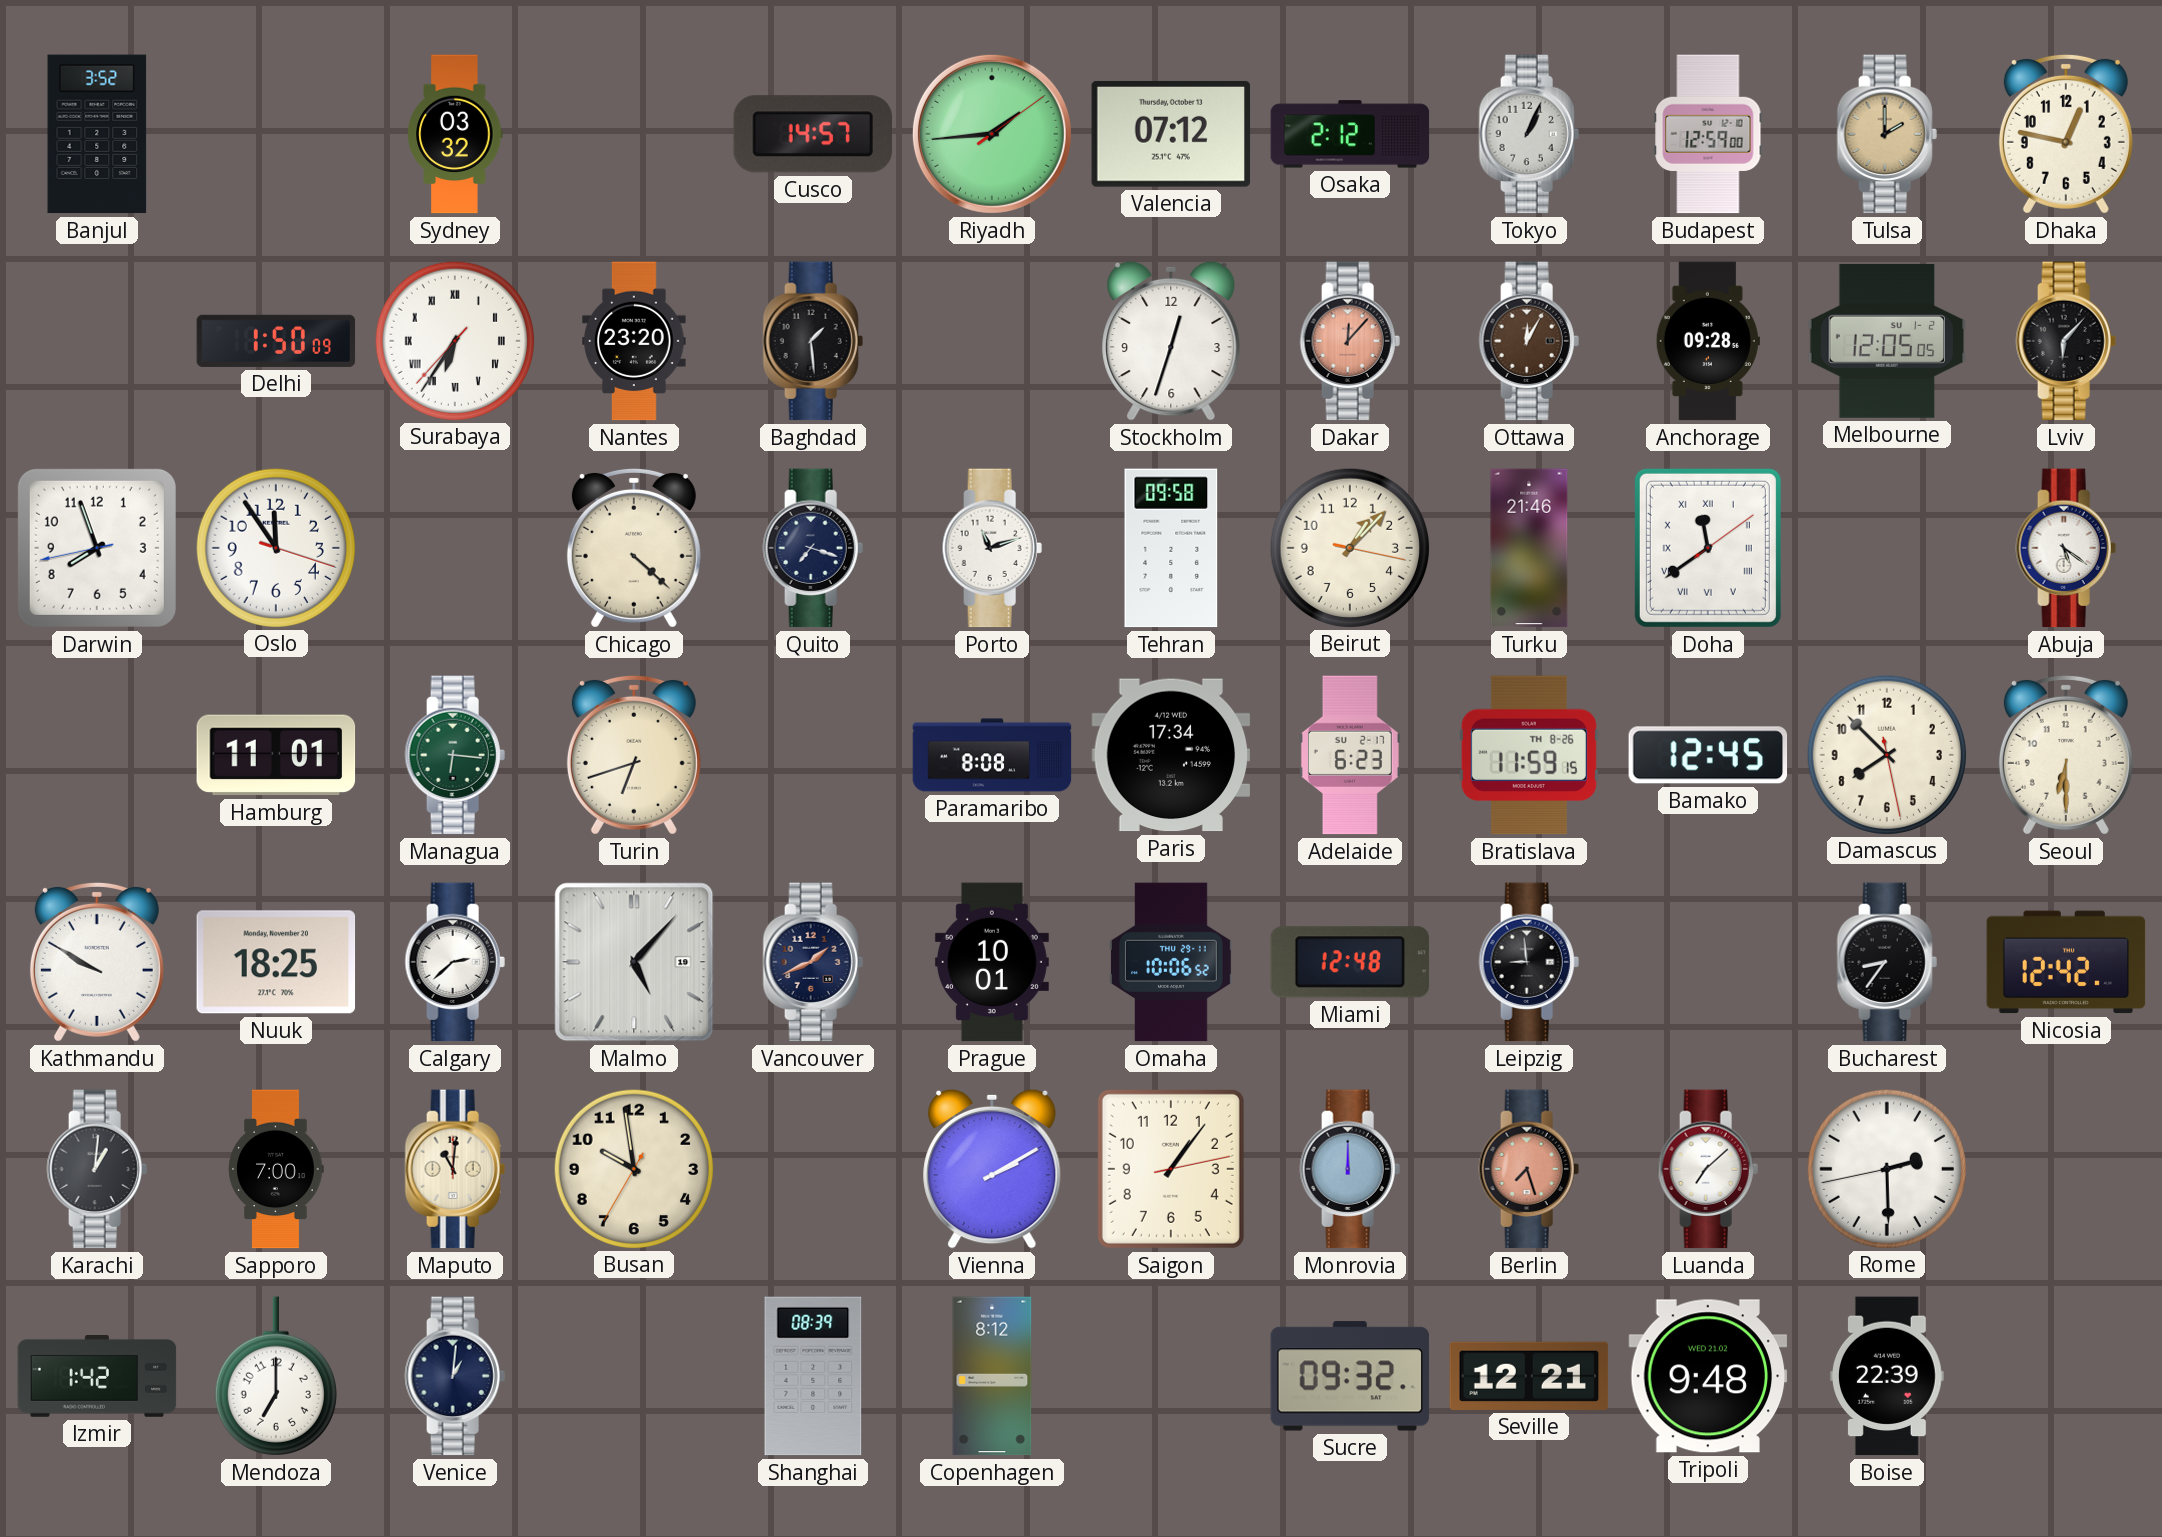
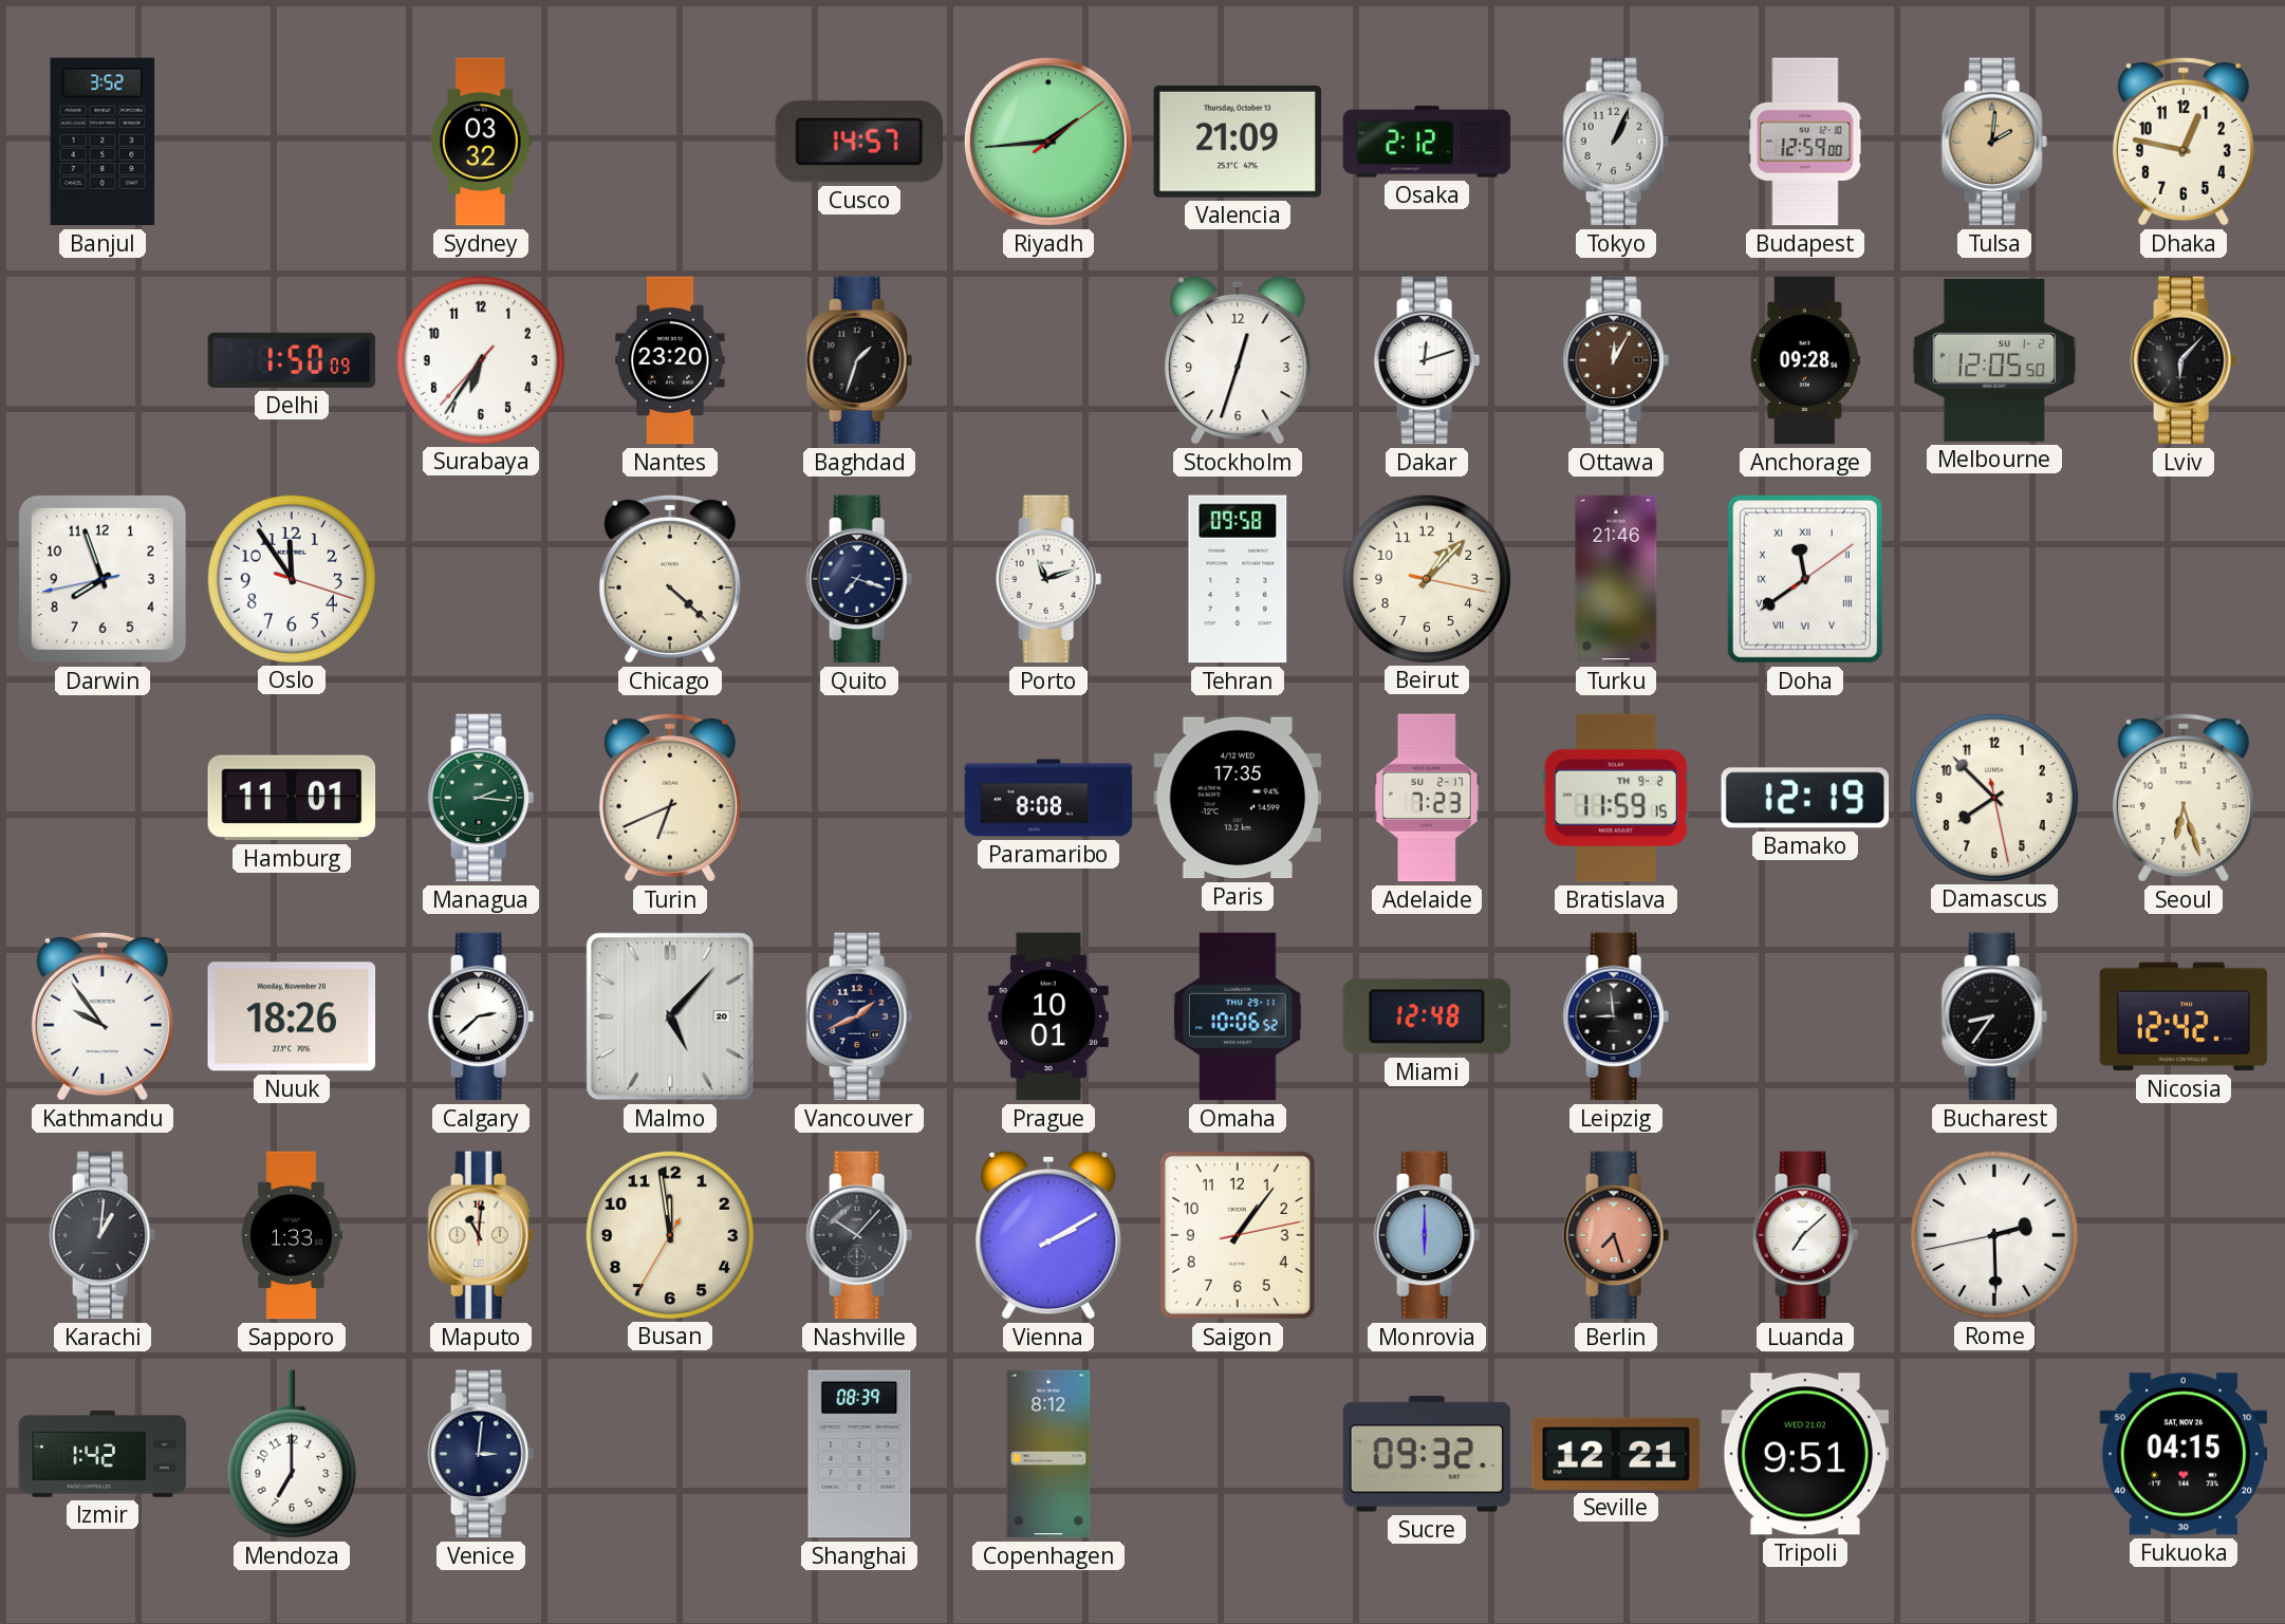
Valencia: 07:12 -> 21:09 (1238, 142)
Tulsa: 2:00 -> 2:01 (1994, 142)
Surabaya numerals: Roman -> Arabic (480, 359)
Baghdad: 1:29 -> 1:33 (859, 360)
Dakar: 12:07 -> 12:12 (1427, 360)
Dakar dial: salmon -> white (1427, 360)
Melbourne: 12:05:05 -> 12:05:50 (1994, 360)
Abuja: 5:21 -> none (2066, 548)
Managua: 6:16 -> 2:16 (481, 798)
Turin: 6:42 -> 6:41 (670, 798)
Paris: 17:34 -> 17:35 (1238, 798)
Adelaide: 6:23 -> 7:23 (1427, 798)
Bratislava date: TH 8-26 -> TH 9-2 (1616, 798)
Bamako: 12:45 -> 12:19 (1805, 798)
Seoul: 6:30 -> 6:27 (2184, 798)
Kathmandu: 9:50 -> 9:54 (103, 1016)
Nuuk: 18:25 -> 18:26 (292, 1016)
Malmo date: 19 -> 20 (670, 1016)
Sapporo: 7:00 -> 1:33 (292, 1235)
Busan: 9:58 -> 11:58 (669, 1234)
Nashville: none -> 10:07 (859, 1235)
Monrovia: 12:00 -> 6:00 (1427, 1235)
Venice: 1:01 -> 3:01 (481, 1454)
Tripoli: 9:48 -> 9:51 (1805, 1454)
Boise: 22:39 -> none (1887, 1376)
Fukuoka: none -> 04:15 (2184, 1454)
